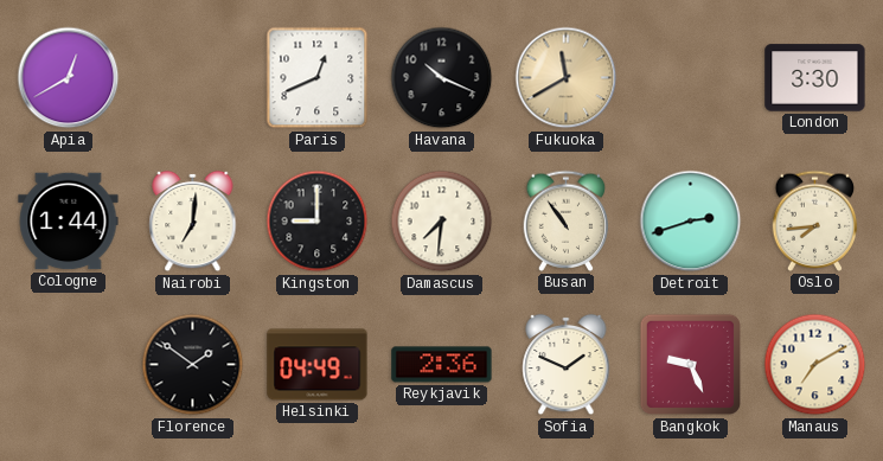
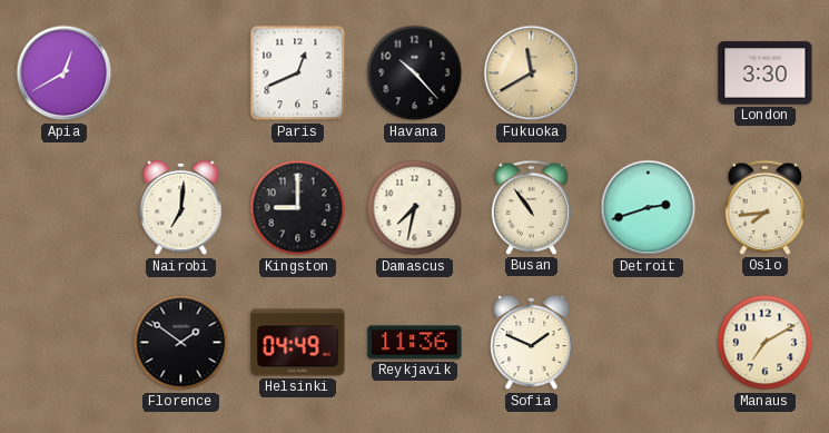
Havana: 10:19 -> 10:23 (415, 73)
Cologne: 1:44 -> none (69, 222)
Damascus: 7:31 -> 7:32 (415, 208)
Reykjavik: 2:36 -> 11:36 (415, 343)
Bangkok: 9:26 -> none (691, 365)
